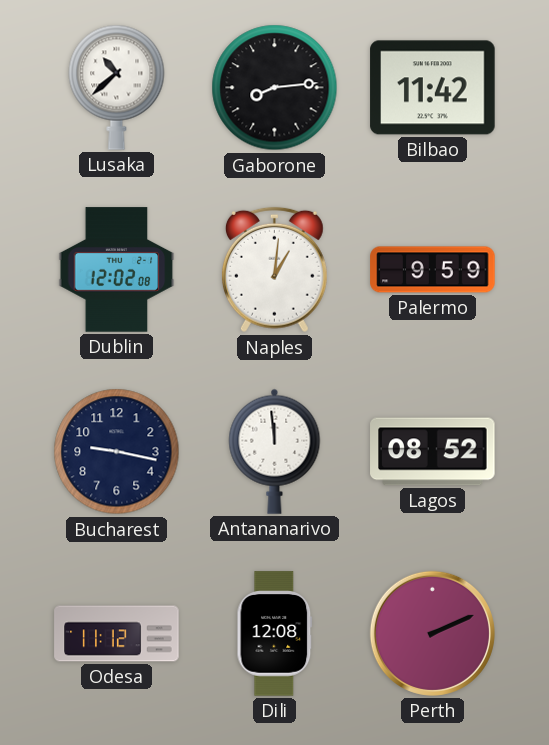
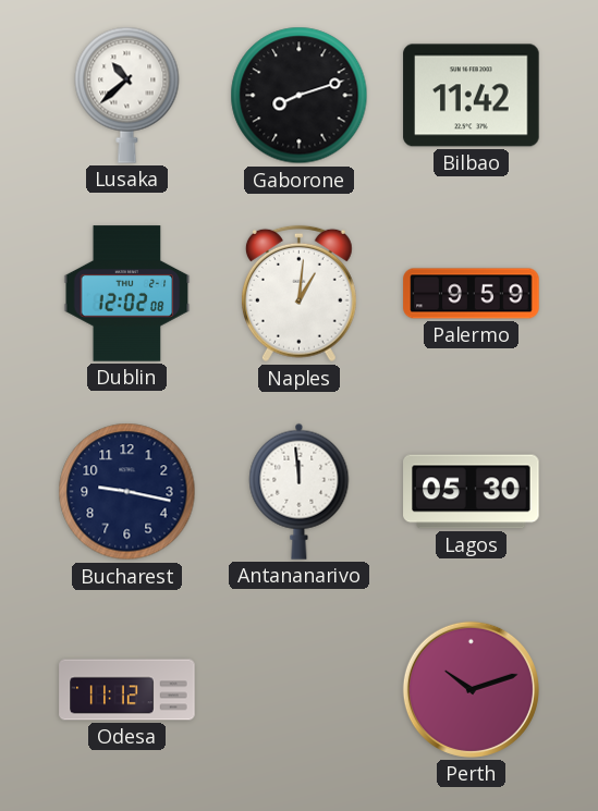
Gaborone: 8:14 -> 8:12 (300, 96)
Lagos: 08:52 -> 05:30 (472, 492)
Dili: 12:08 -> none (275, 634)
Perth: 2:11 -> 10:12 (471, 689)
